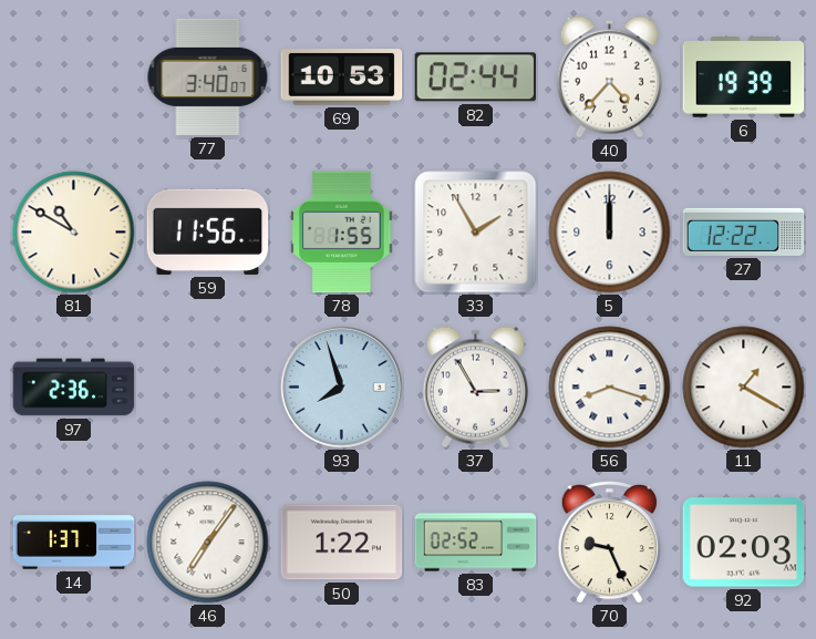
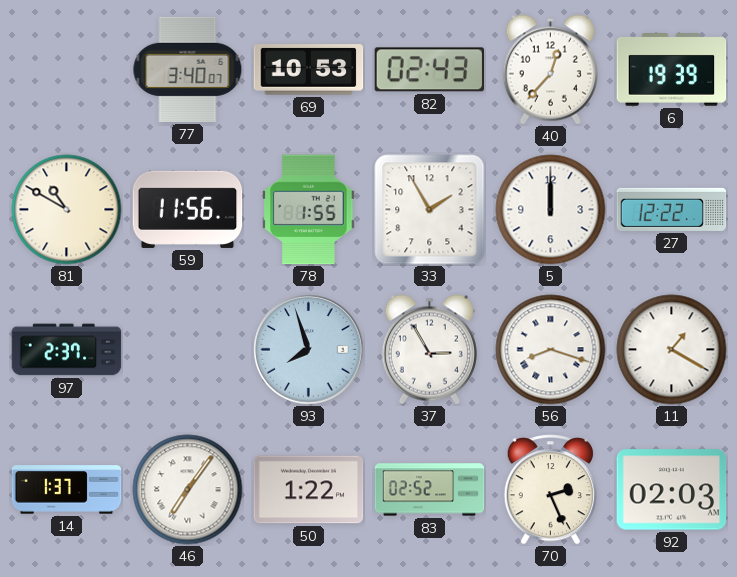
82: 02:44 -> 02:43 (430, 70)
40: 4:37 -> 12:37 (550, 70)
97: 2:36 -> 2:37 (67, 350)
70: 9:26 -> 2:26 (550, 490)
